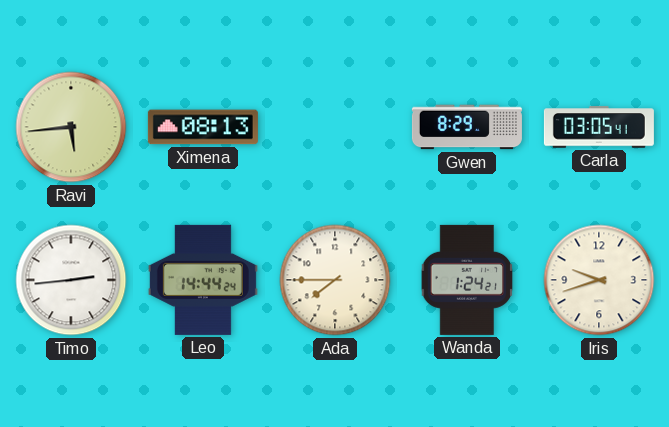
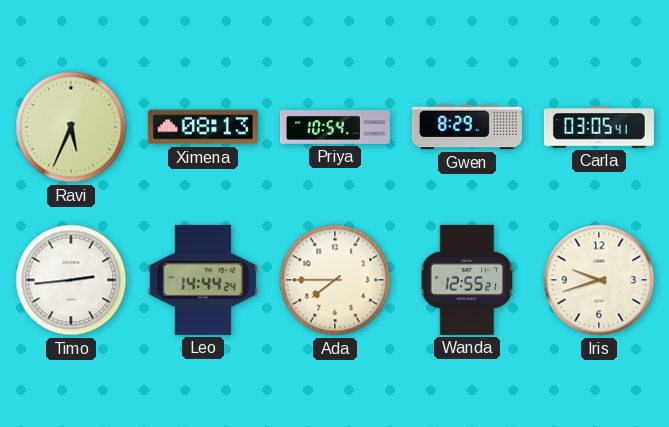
Ravi: 5:44 -> 5:34 (71, 127)
Priya: none -> 10:54 (335, 128)
Wanda: 1:24 -> 12:55 (467, 280)
